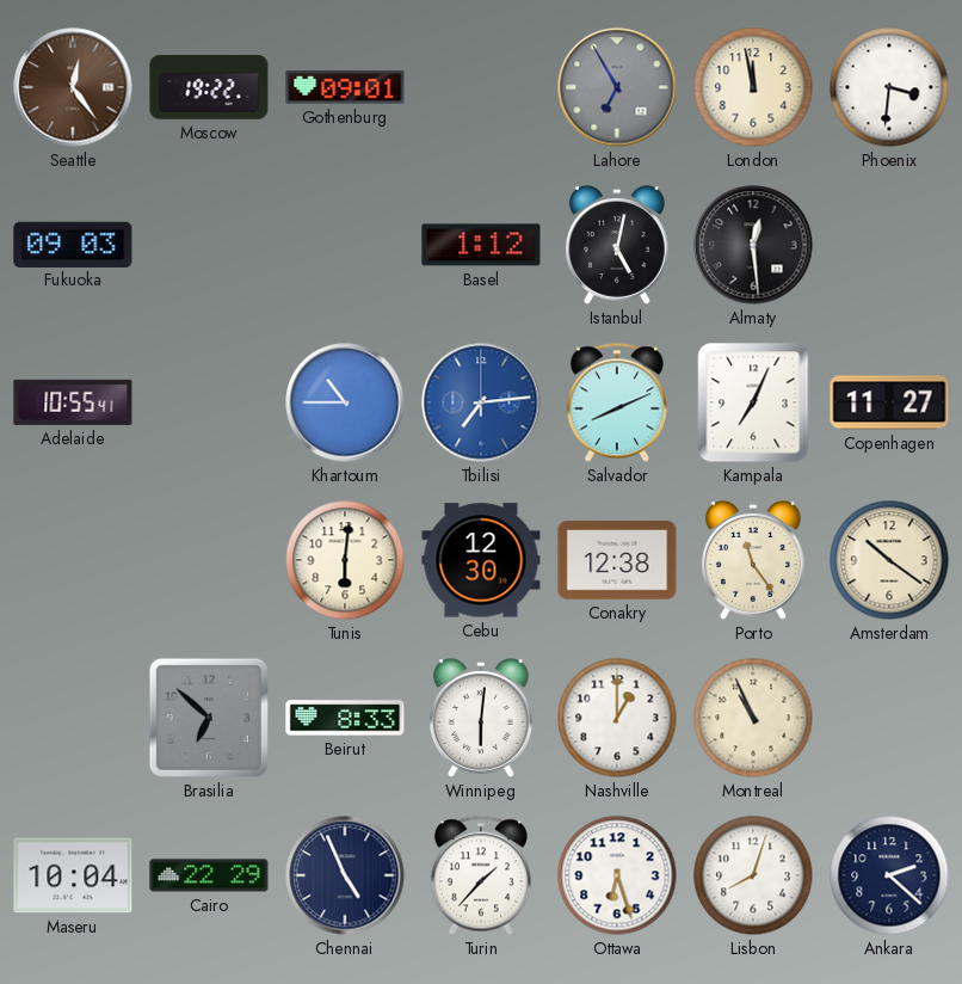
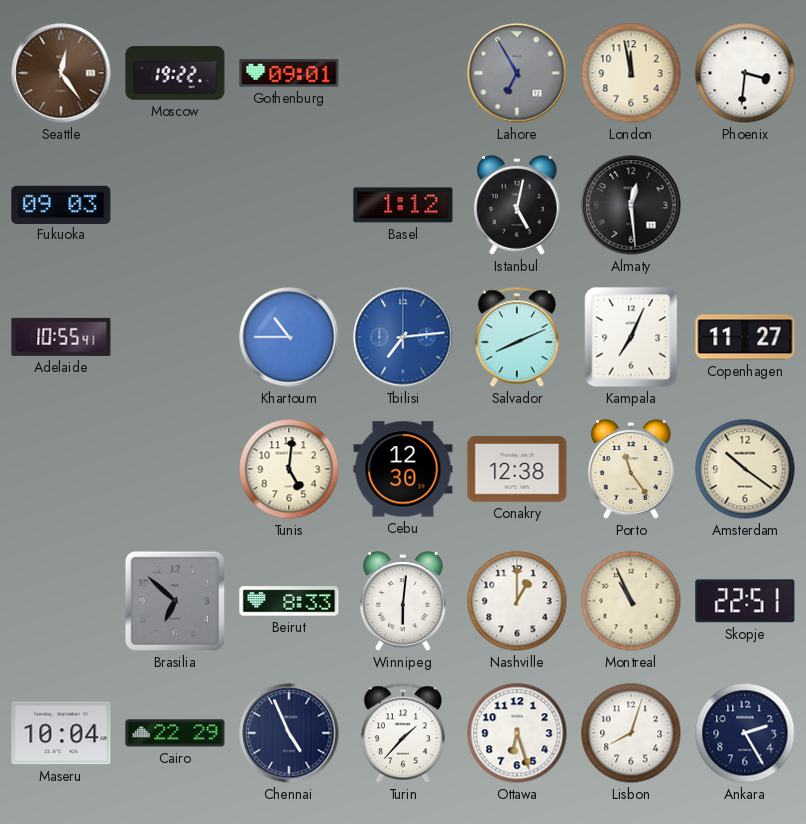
Tunis: 6:01 -> 5:01 (289, 469)
Skopje: none -> 22:51 (745, 601)
Ankara: 2:22 -> 2:25 (745, 733)
